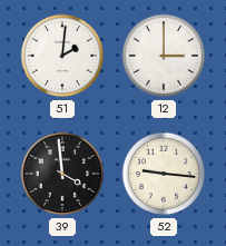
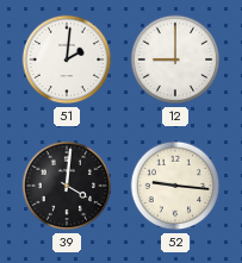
12: 3:00 -> 9:00 (175, 60)
39: 3:59 -> 4:01 (67, 186)
